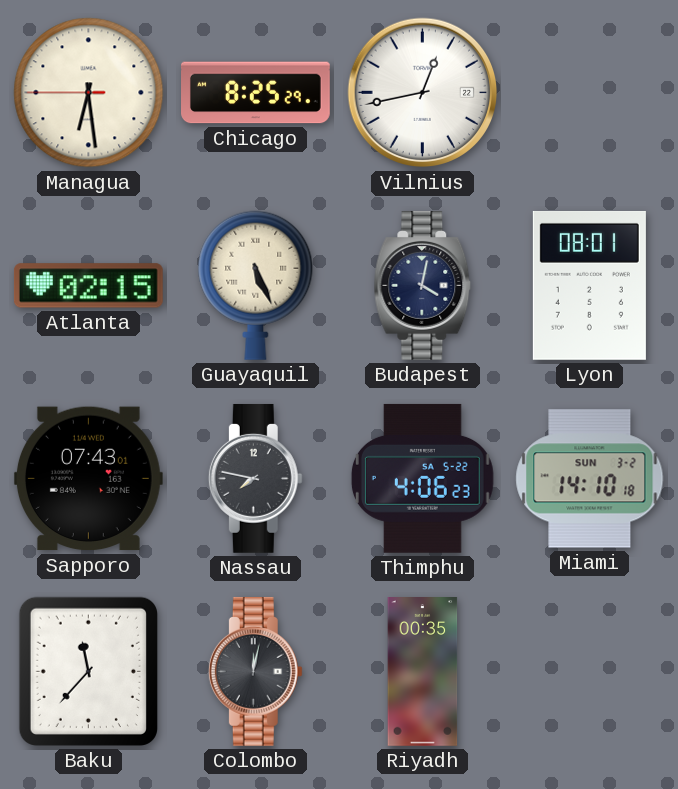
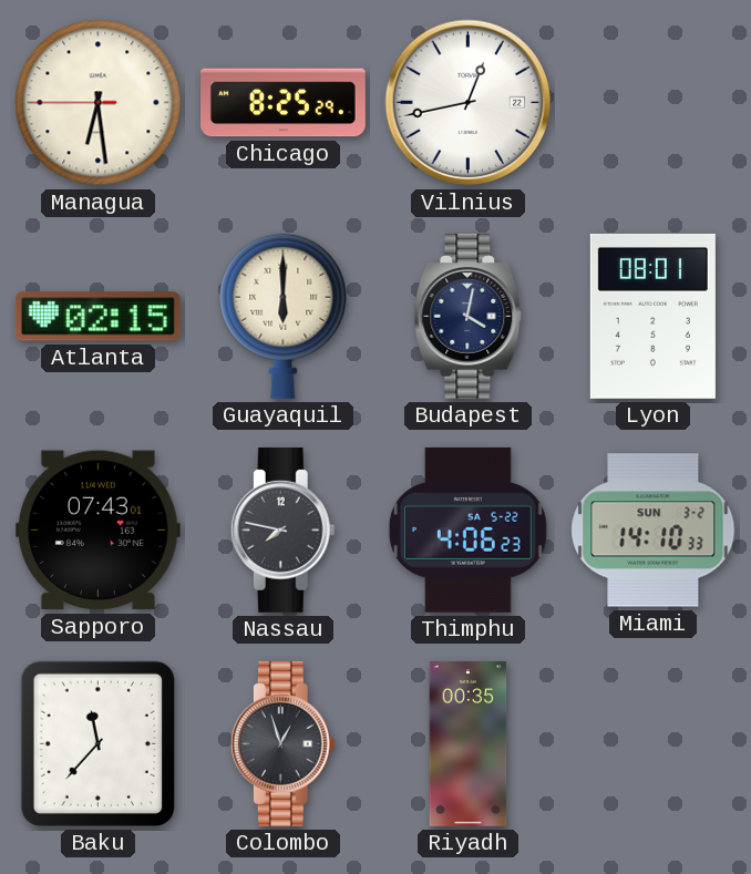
Guayaquil: 5:26 -> 6:00 (284, 316)
Miami: 14:10:18 -> 14:10:33 (654, 531)
Colombo: 12:02 -> 12:57 (282, 743)
